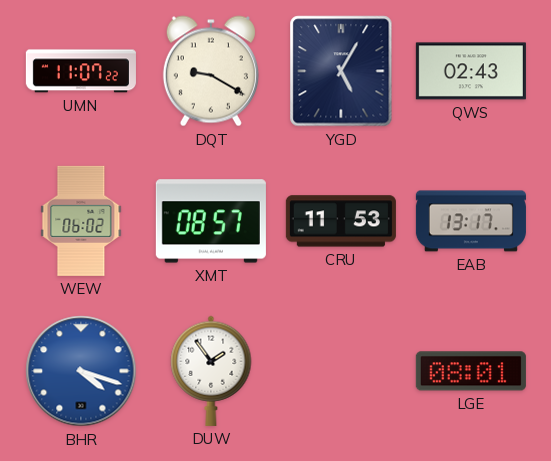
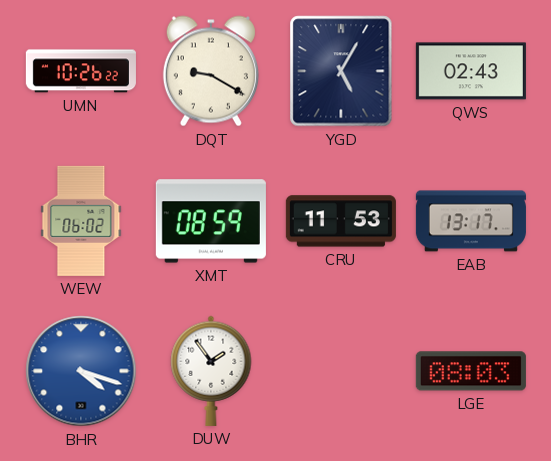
UMN: 11:07 -> 10:26 (81, 71)
XMT: 08:57 -> 08:59 (211, 221)
LGE: 08:01 -> 08:03 (471, 371)
